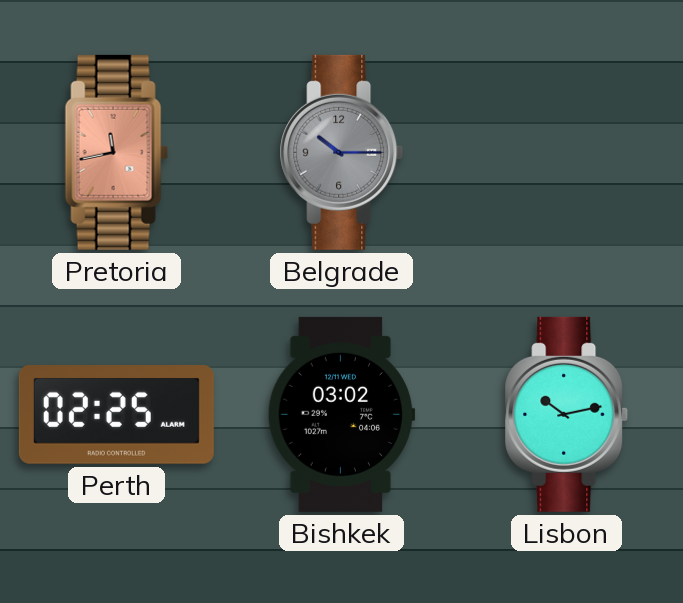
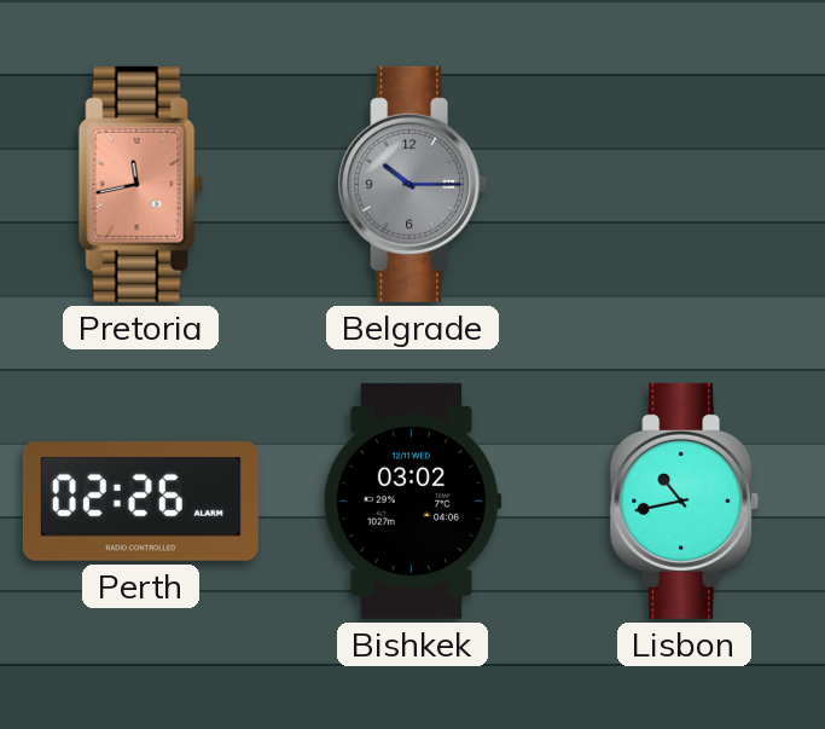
Perth: 02:25 -> 02:26 (140, 502)
Lisbon: 10:13 -> 10:43 (685, 501)
